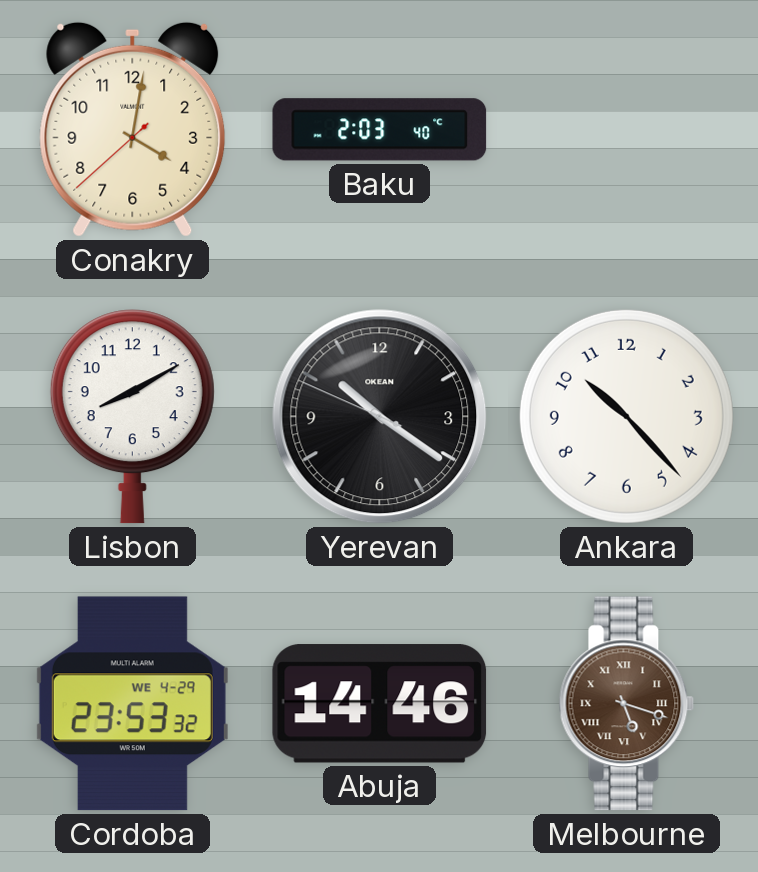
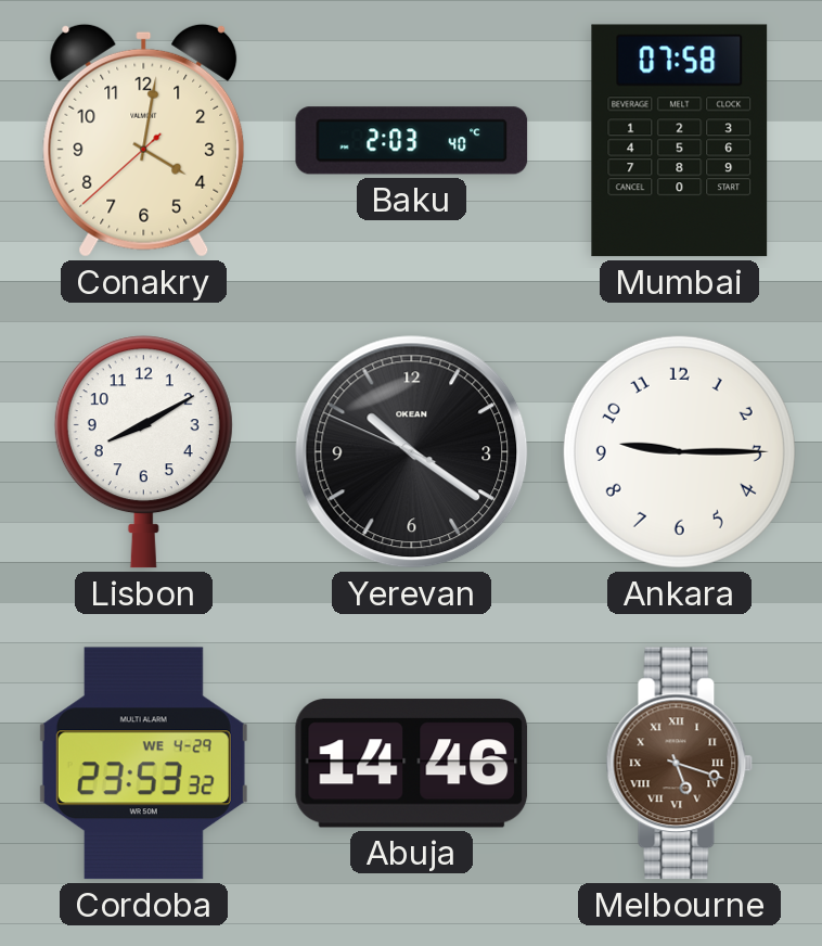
Mumbai: none -> 07:58 (680, 141)
Ankara: 10:23 -> 9:15 (679, 451)
